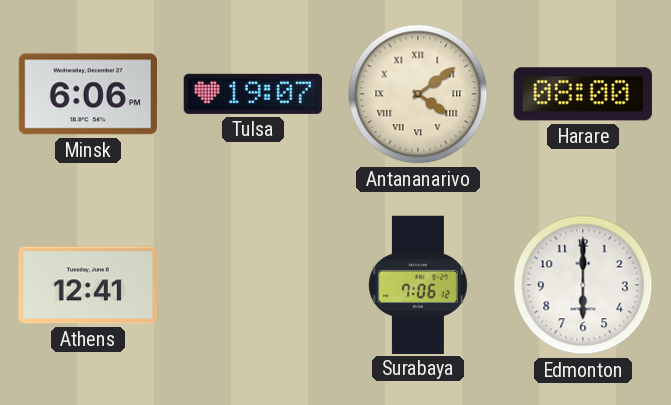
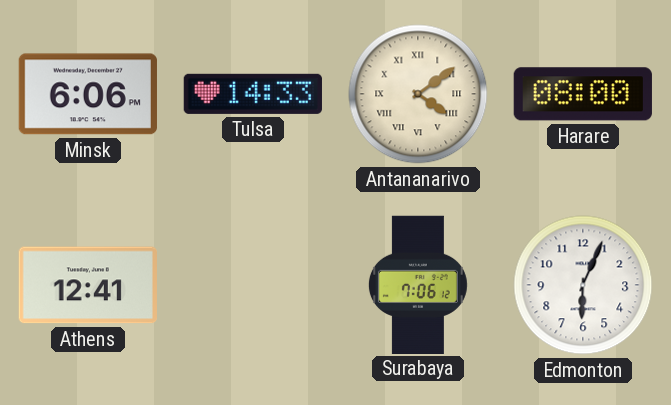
Tulsa: 19:07 -> 14:33 (253, 94)
Edmonton: 6:00 -> 6:04 (583, 285)
